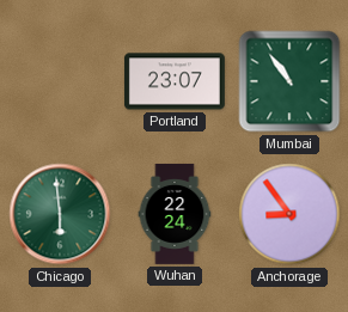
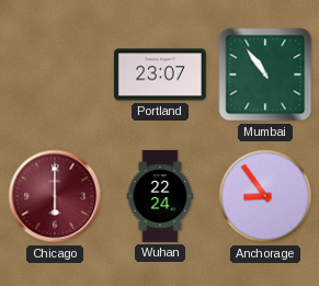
Chicago: 5:59 -> 6:00 (55, 196)
Chicago dial: green -> burgundy (55, 196)
